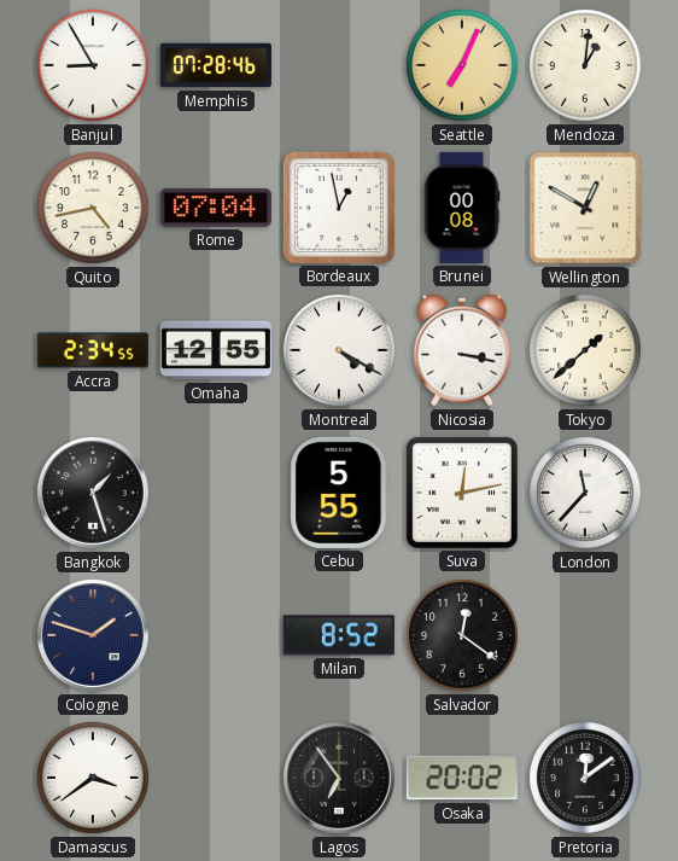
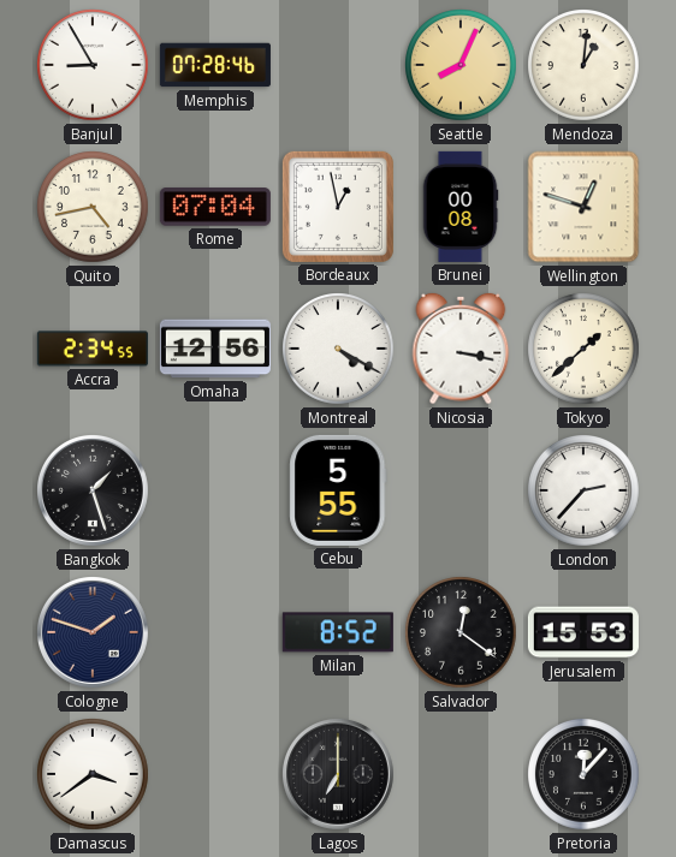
Seattle: 7:04 -> 8:04 (462, 66)
Wellington: 12:50 -> 12:48 (583, 207)
Omaha: 12:55 -> 12:56 (215, 349)
Suva: 12:13 -> none (462, 493)
London: 11:37 -> 2:37 (585, 492)
Jerusalem: none -> 15:53 (583, 632)
Lagos: 6:54 -> 7:00 (338, 774)
Osaka: 20:02 -> none (462, 778)
Pretoria: 12:09 -> 12:07 (585, 775)
